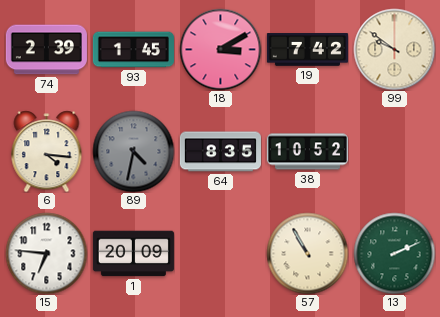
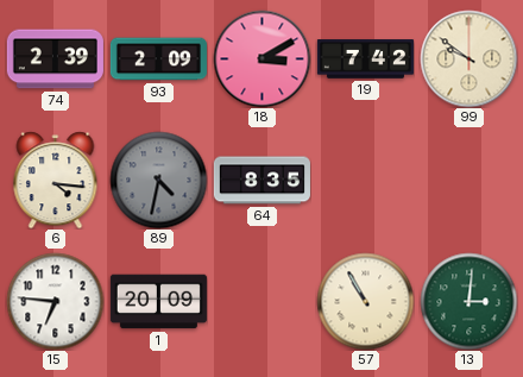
93: 1:45 -> 2:09 (158, 59)
38: 10:52 -> none (307, 152)
13: 2:11 -> 3:01 (468, 301)
